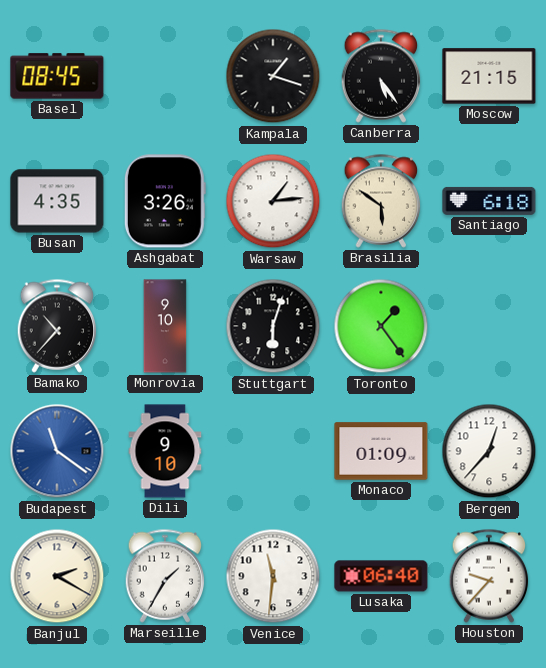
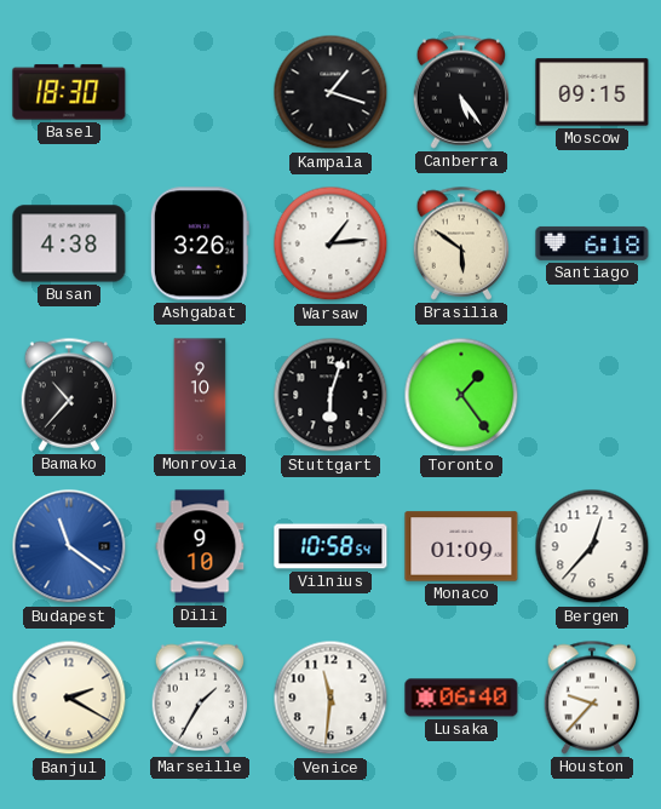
Basel: 08:45 -> 18:30 (69, 92)
Moscow: 21:15 -> 09:15 (592, 92)
Busan: 4:35 -> 4:38 (69, 243)
Vilnius: none -> 10:58 (330, 546)
